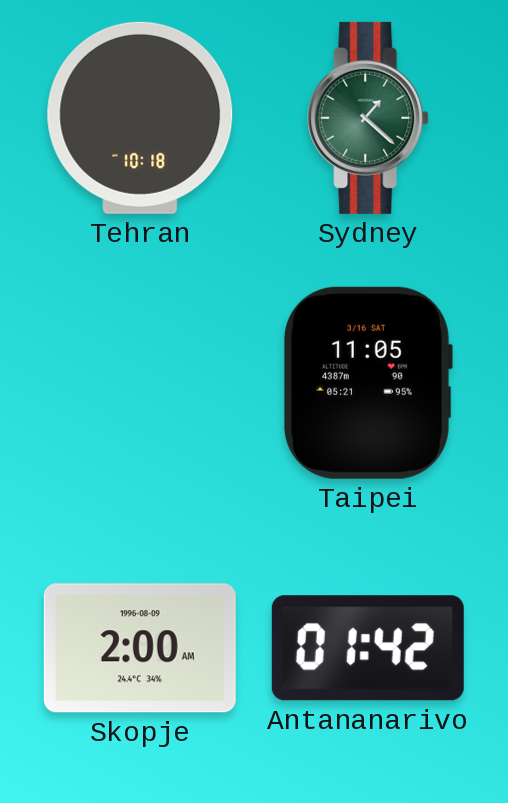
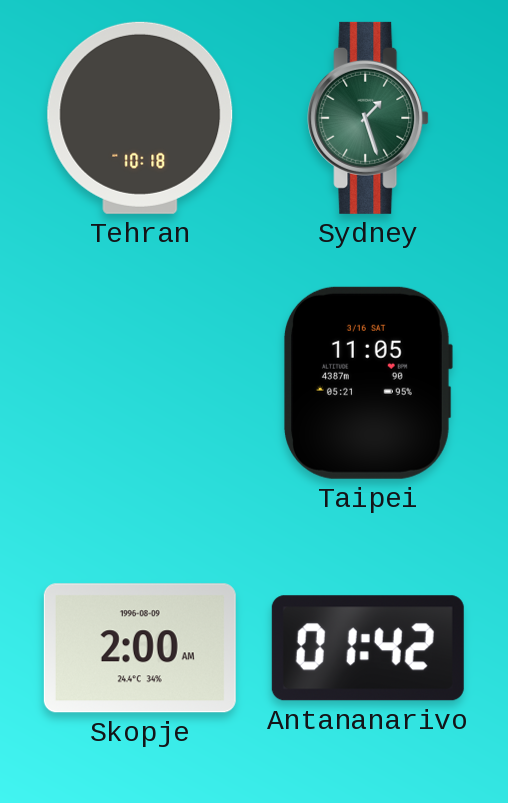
Sydney: 1:22 -> 1:27 (368, 118)
